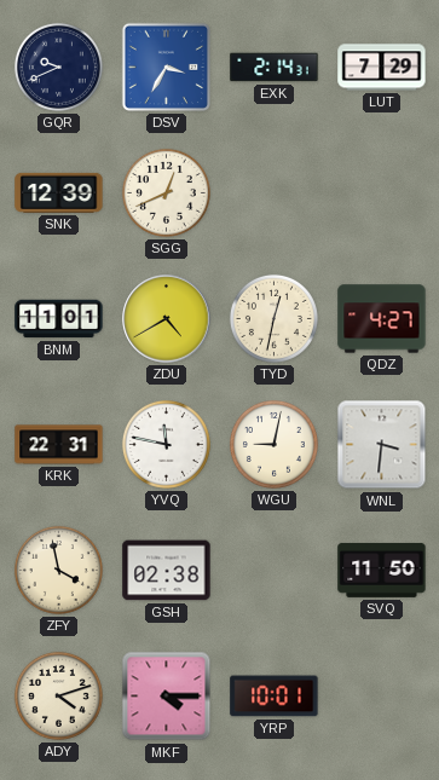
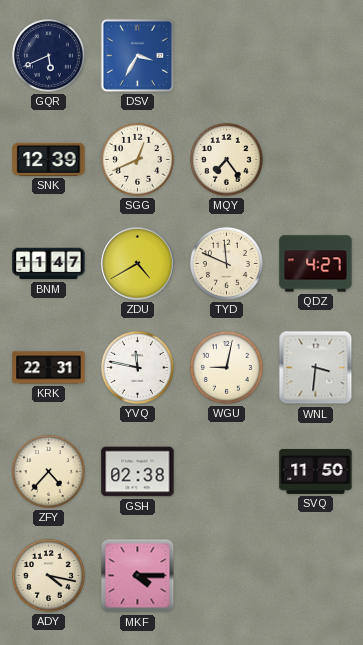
GQR: 9:41 -> 5:41 (48, 55)
EXK: 2:14 -> none (275, 68)
LUT: 7:29 -> none (382, 68)
MQY: none -> 7:24 (226, 159)
BNM: 11:01 -> 11:47 (49, 264)
TYD: 12:32 -> 11:49 (226, 263)
ZFY: 3:58 -> 4:37 (48, 471)
ADY: 4:12 -> 4:17 (48, 575)
YRP: 10:01 -> none (275, 697)
